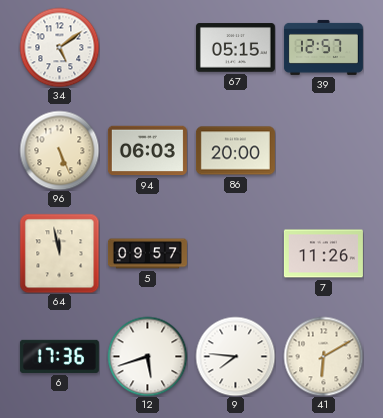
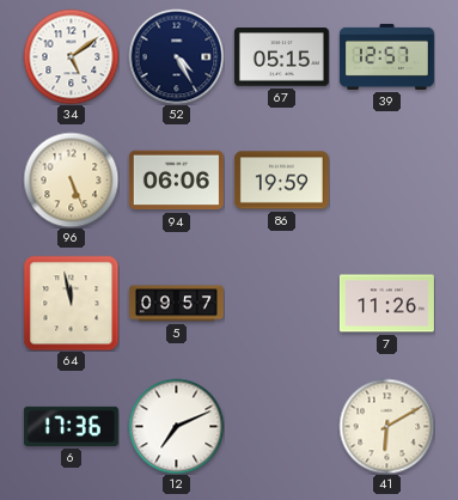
52: none -> 4:25 (176, 56)
94: 06:03 -> 06:06 (176, 181)
86: 20:00 -> 19:59 (281, 181)
12: 5:42 -> 7:11 (176, 426)
9: 7:46 -> none (235, 356)
